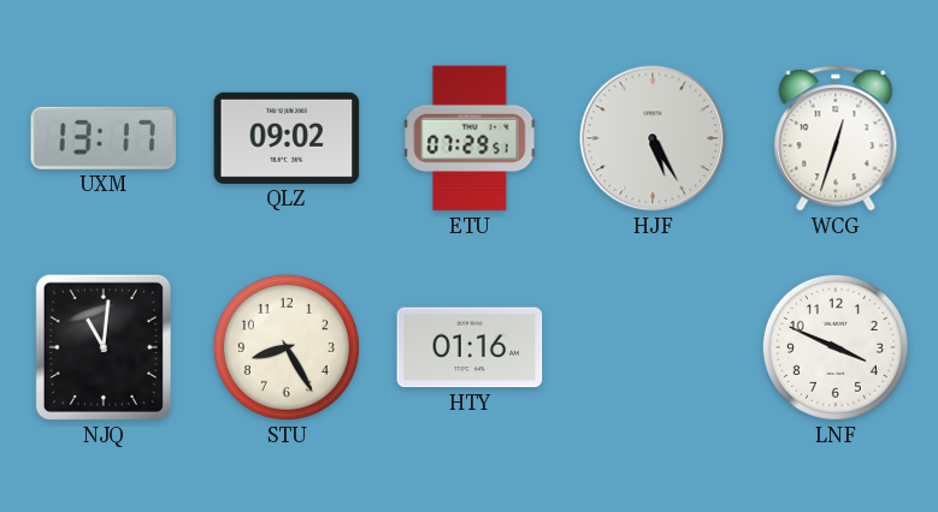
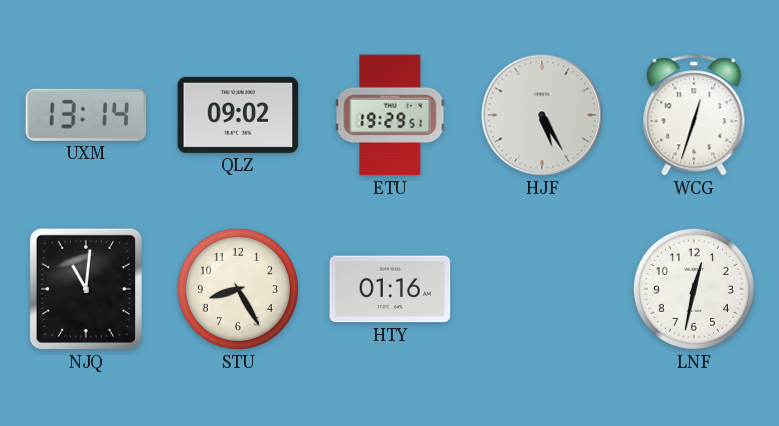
UXM: 13:17 -> 13:14 (86, 115)
ETU: 07:29 -> 19:29 (390, 115)
LNF: 3:49 -> 12:32 (694, 289)
